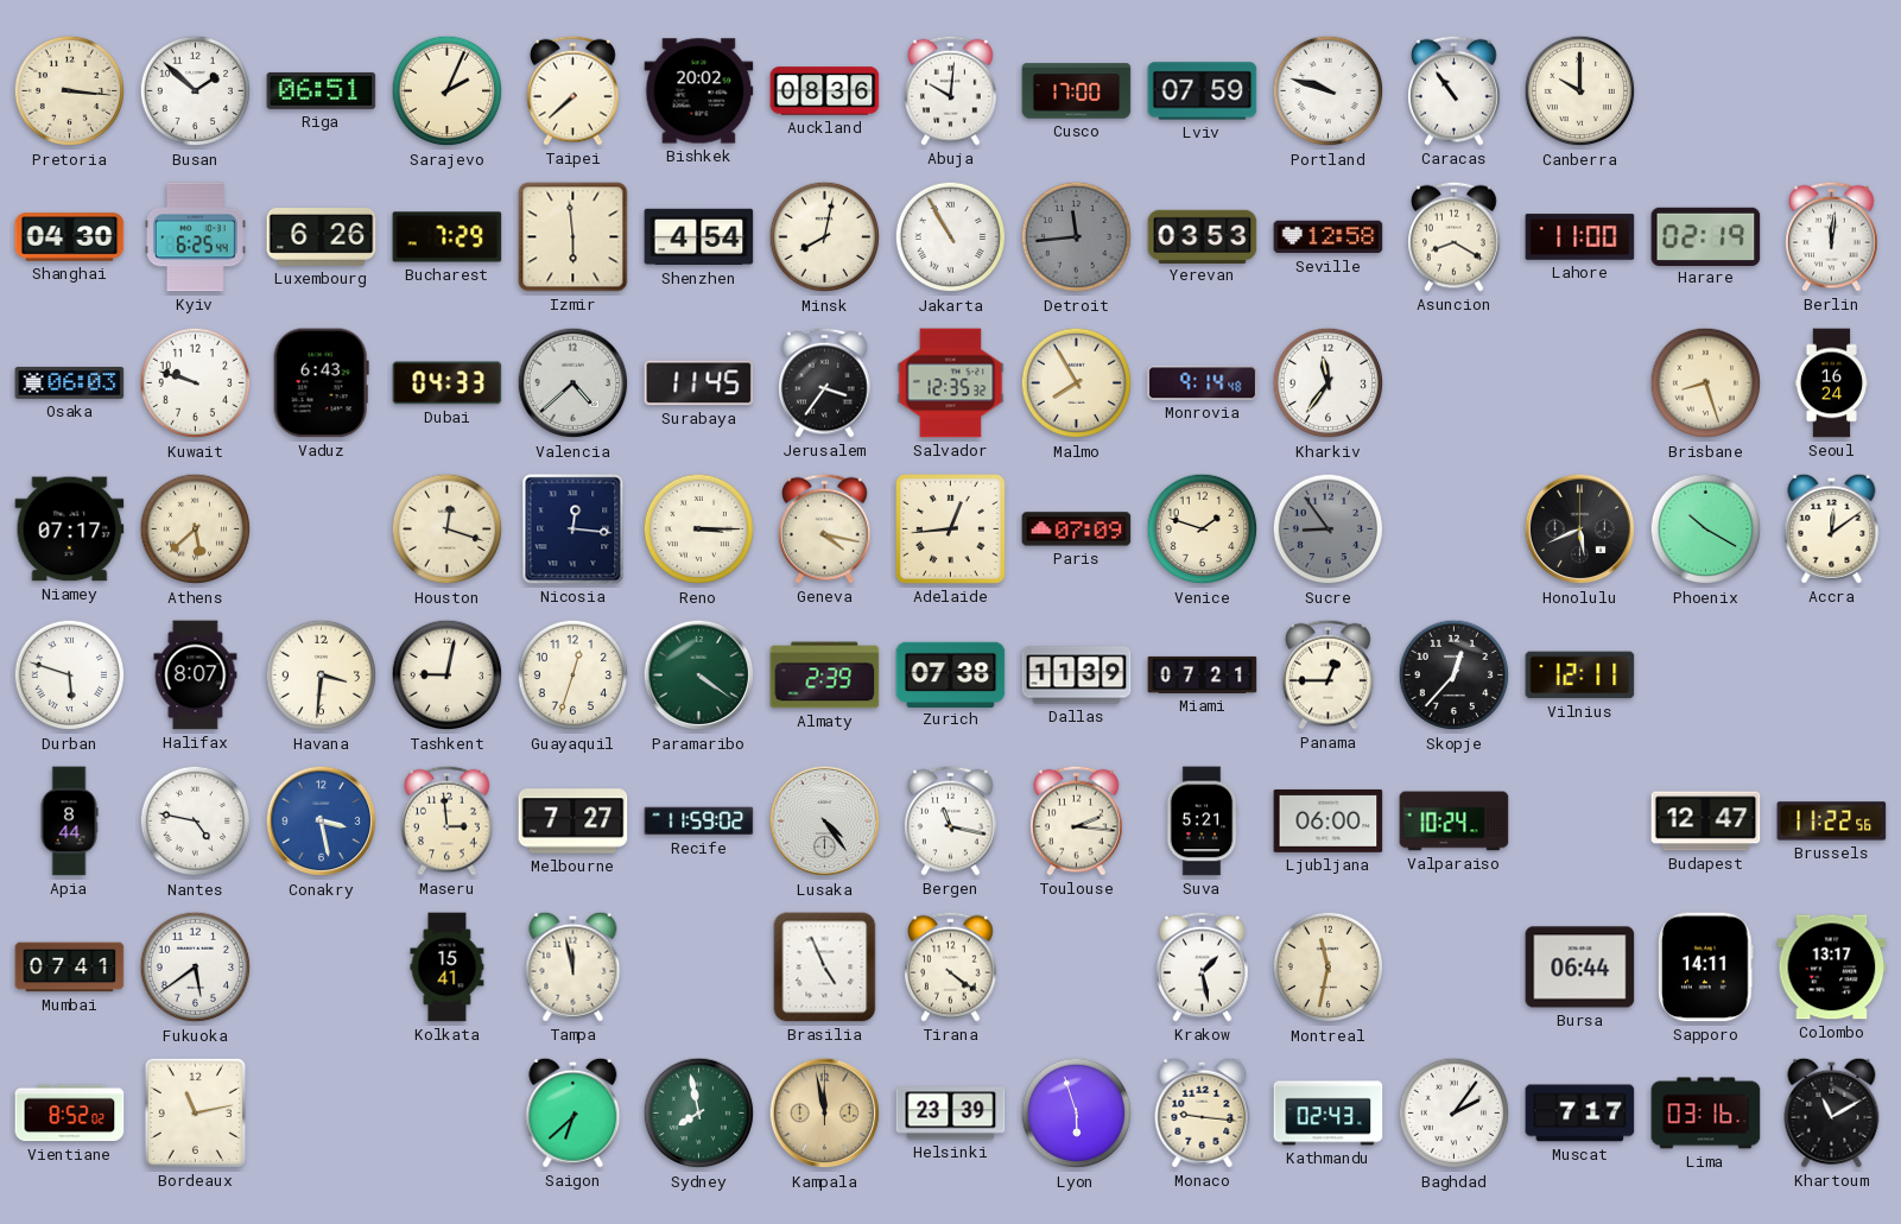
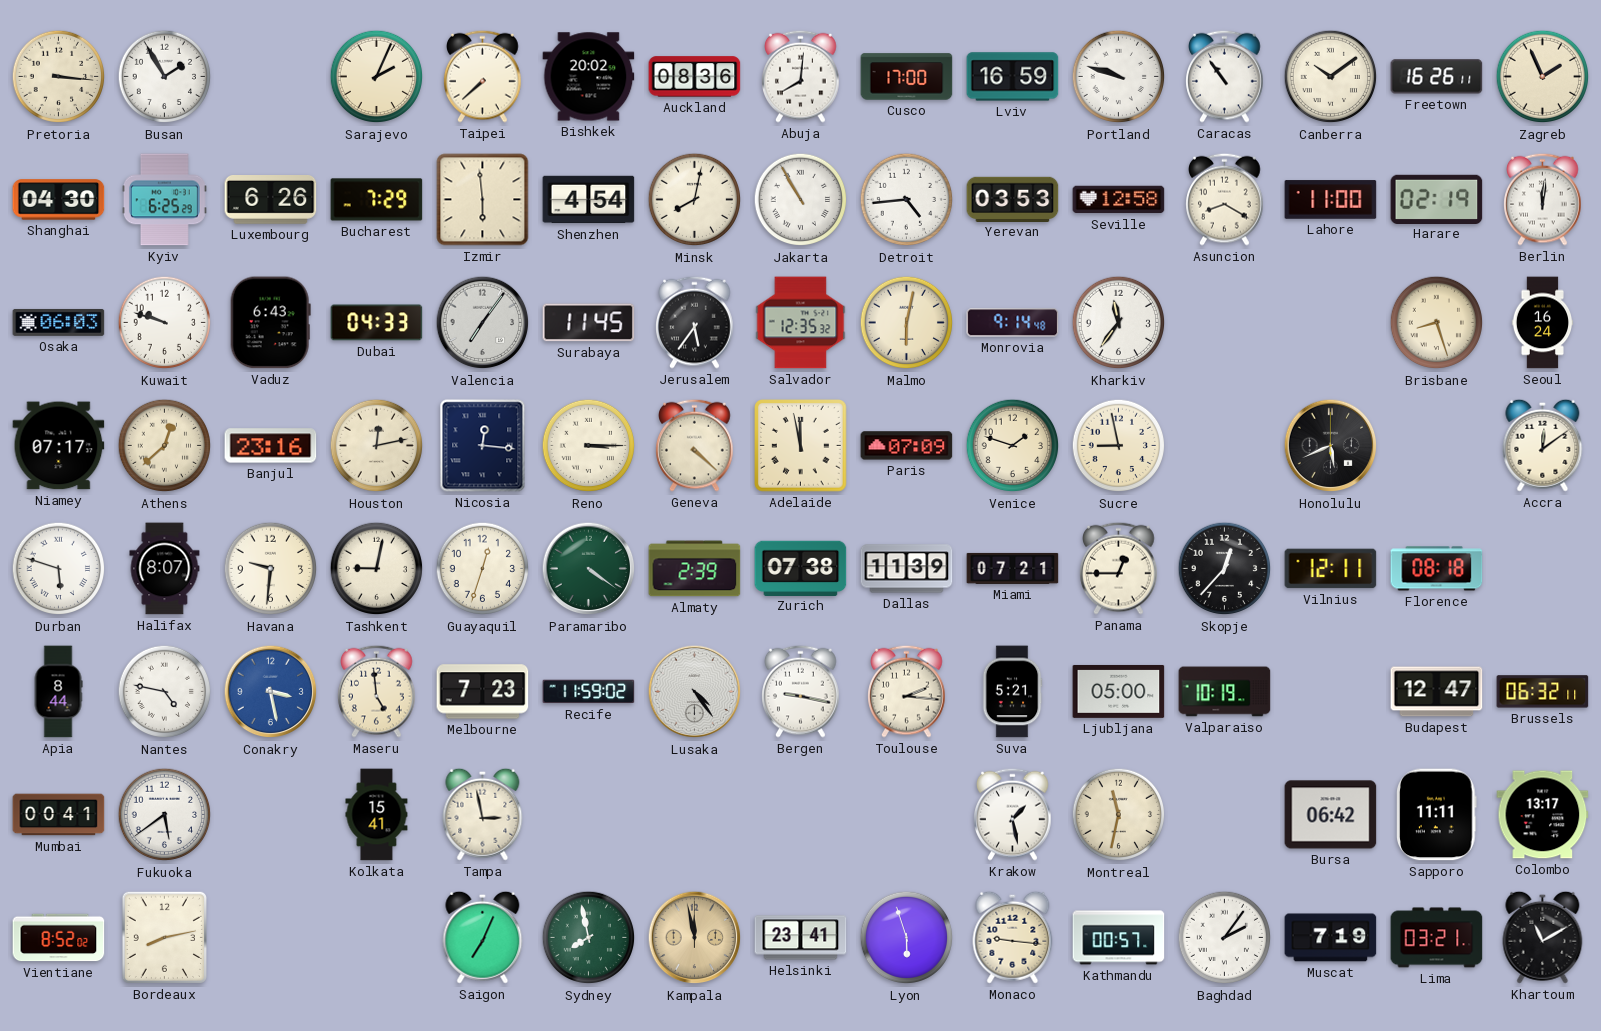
Busan: 1:52 -> 1:55 (165, 77)
Riga: 06:51 -> none (322, 90)
Abuja: 10:01 -> 8:01 (801, 76)
Lviv: 07:59 -> 16:59 (1013, 77)
Canberra: 10:00 -> 10:09 (1331, 77)
Freetown: none -> 16:26 (1437, 77)
Zagreb: none -> 1:56 (1543, 77)
Kyiv: 6:25:44 -> 6:25:29 (164, 200)
Detroit: 11:44 -> 4:44 (907, 200)
Detroit dial: grey -> white (907, 200)
Valencia: 4:38 -> 7:06 (483, 323)
Jerusalem: 3:36 -> 5:36 (695, 322)
Malmo: 7:55 -> 6:02 (907, 323)
Athens: 5:38 -> 12:38 (165, 446)
Banjul: none -> 23:16 (271, 446)
Houston: 12:18 -> 12:13 (377, 446)
Geneva: 4:17 -> 4:22 (695, 445)
Adelaide: 12:44 -> 11:58 (801, 446)
Sucre: 8:54 -> 8:58 (1119, 446)
Sucre dial: grey -> cream (1119, 446)
Phoenix: 10:20 -> none (1706, 529)
Havana: 3:31 -> 9:31 (271, 569)
Florence: none -> 08:18 (1437, 569)
Maseru: 2:59 -> 4:59 (377, 691)
Melbourne: 7:27 -> 7:23 (483, 692)
Bergen: 11:17 -> 9:17 (801, 691)
Ljubljana: 06:00 -> 05:00 (1119, 691)
Valparaiso: 10:24 -> 10:19 (1225, 692)
Brussels: 11:22 -> 06:32 (1543, 692)
Mumbai: 07:41 -> 00:41 (59, 815)
Tampa: 11:58 -> 2:58 (483, 814)
Brasilia: 4:56 -> none (825, 968)
Tirana: 4:21 -> none (951, 966)
Bursa: 06:44 -> 06:42 (1331, 815)
Sapporo: 14:11 -> 11:11 (1437, 815)
Bordeaux: 11:13 -> 8:13 (164, 937)
Saigon: 6:38 -> 7:04 (483, 937)
Helsinki: 23:39 -> 23:41 (801, 938)
Kathmandu: 02:43 -> 00:57 (1119, 938)
Muscat: 7:17 -> 7:19 (1331, 938)
Lima: 03:16 -> 03:21 (1437, 938)
